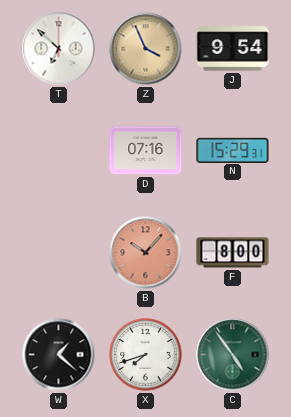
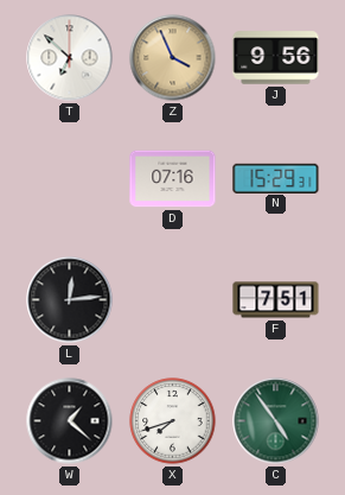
J: 9:54 -> 9:56 (276, 58)
L: none -> 12:14 (70, 300)
B: 10:07 -> none (146, 253)
F: 8:00 -> 7:51 (276, 300)
